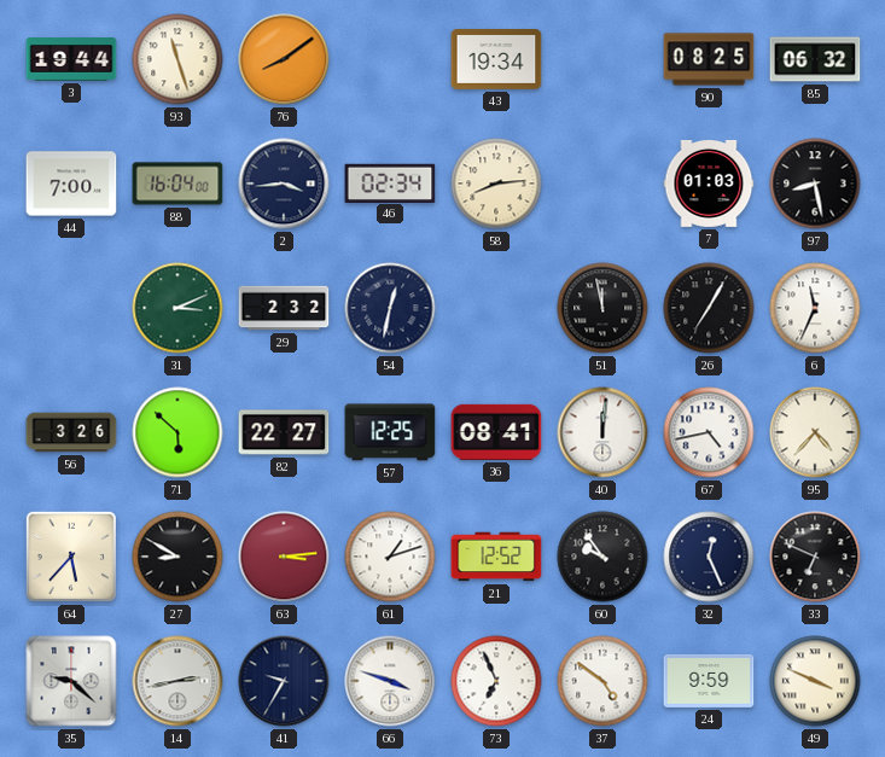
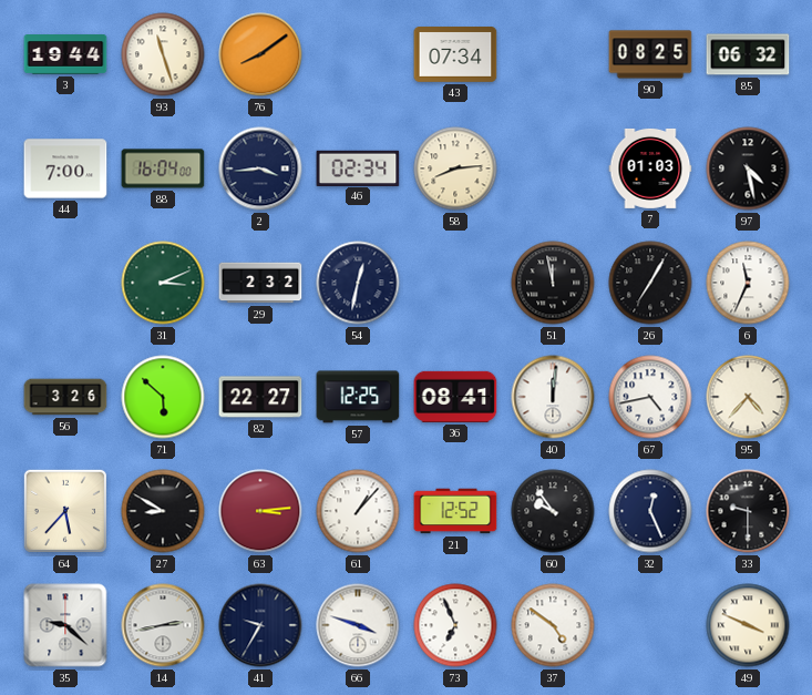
43: 19:34 -> 07:34 (455, 55)
97: 8:28 -> 4:28 (748, 168)
61: 1:12 -> 1:07 (358, 511)
33: 6:49 -> 9:30 (748, 511)
24: 9:59 -> none (709, 681)
